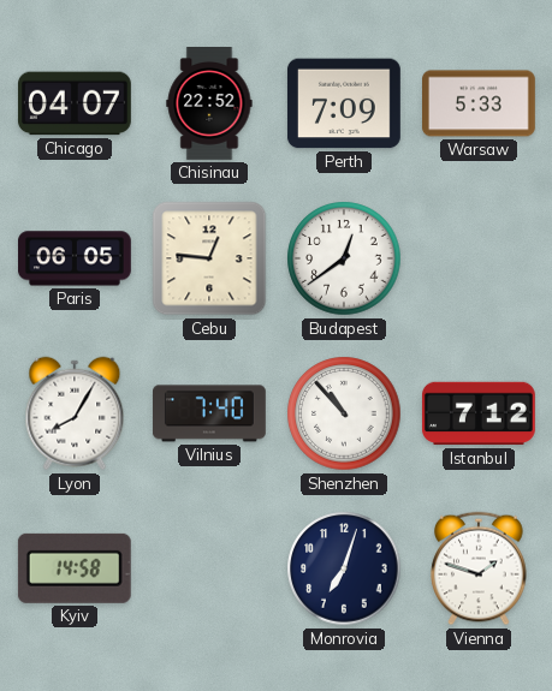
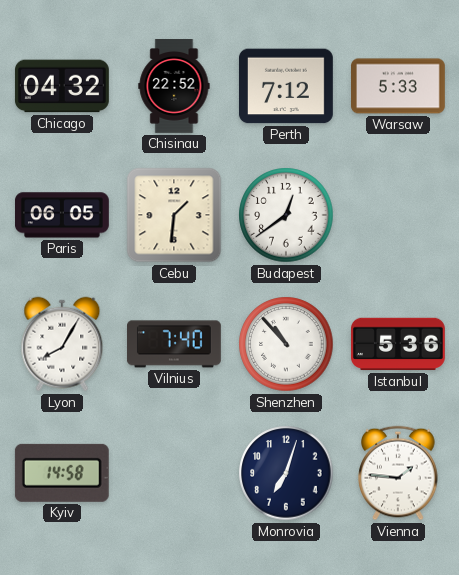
Chicago: 04:07 -> 04:32 (62, 86)
Perth: 7:09 -> 7:12 (286, 86)
Cebu: 12:46 -> 1:31 (174, 215)
Istanbul: 7:12 -> 5:36 (398, 344)
Vienna: 1:48 -> 1:46 (398, 473)
